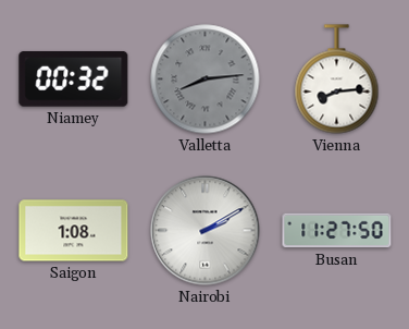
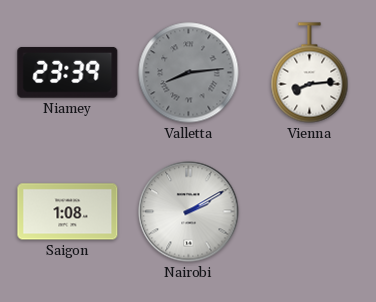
Niamey: 00:32 -> 23:39 (68, 72)
Busan: 11:27 -> none (337, 231)
